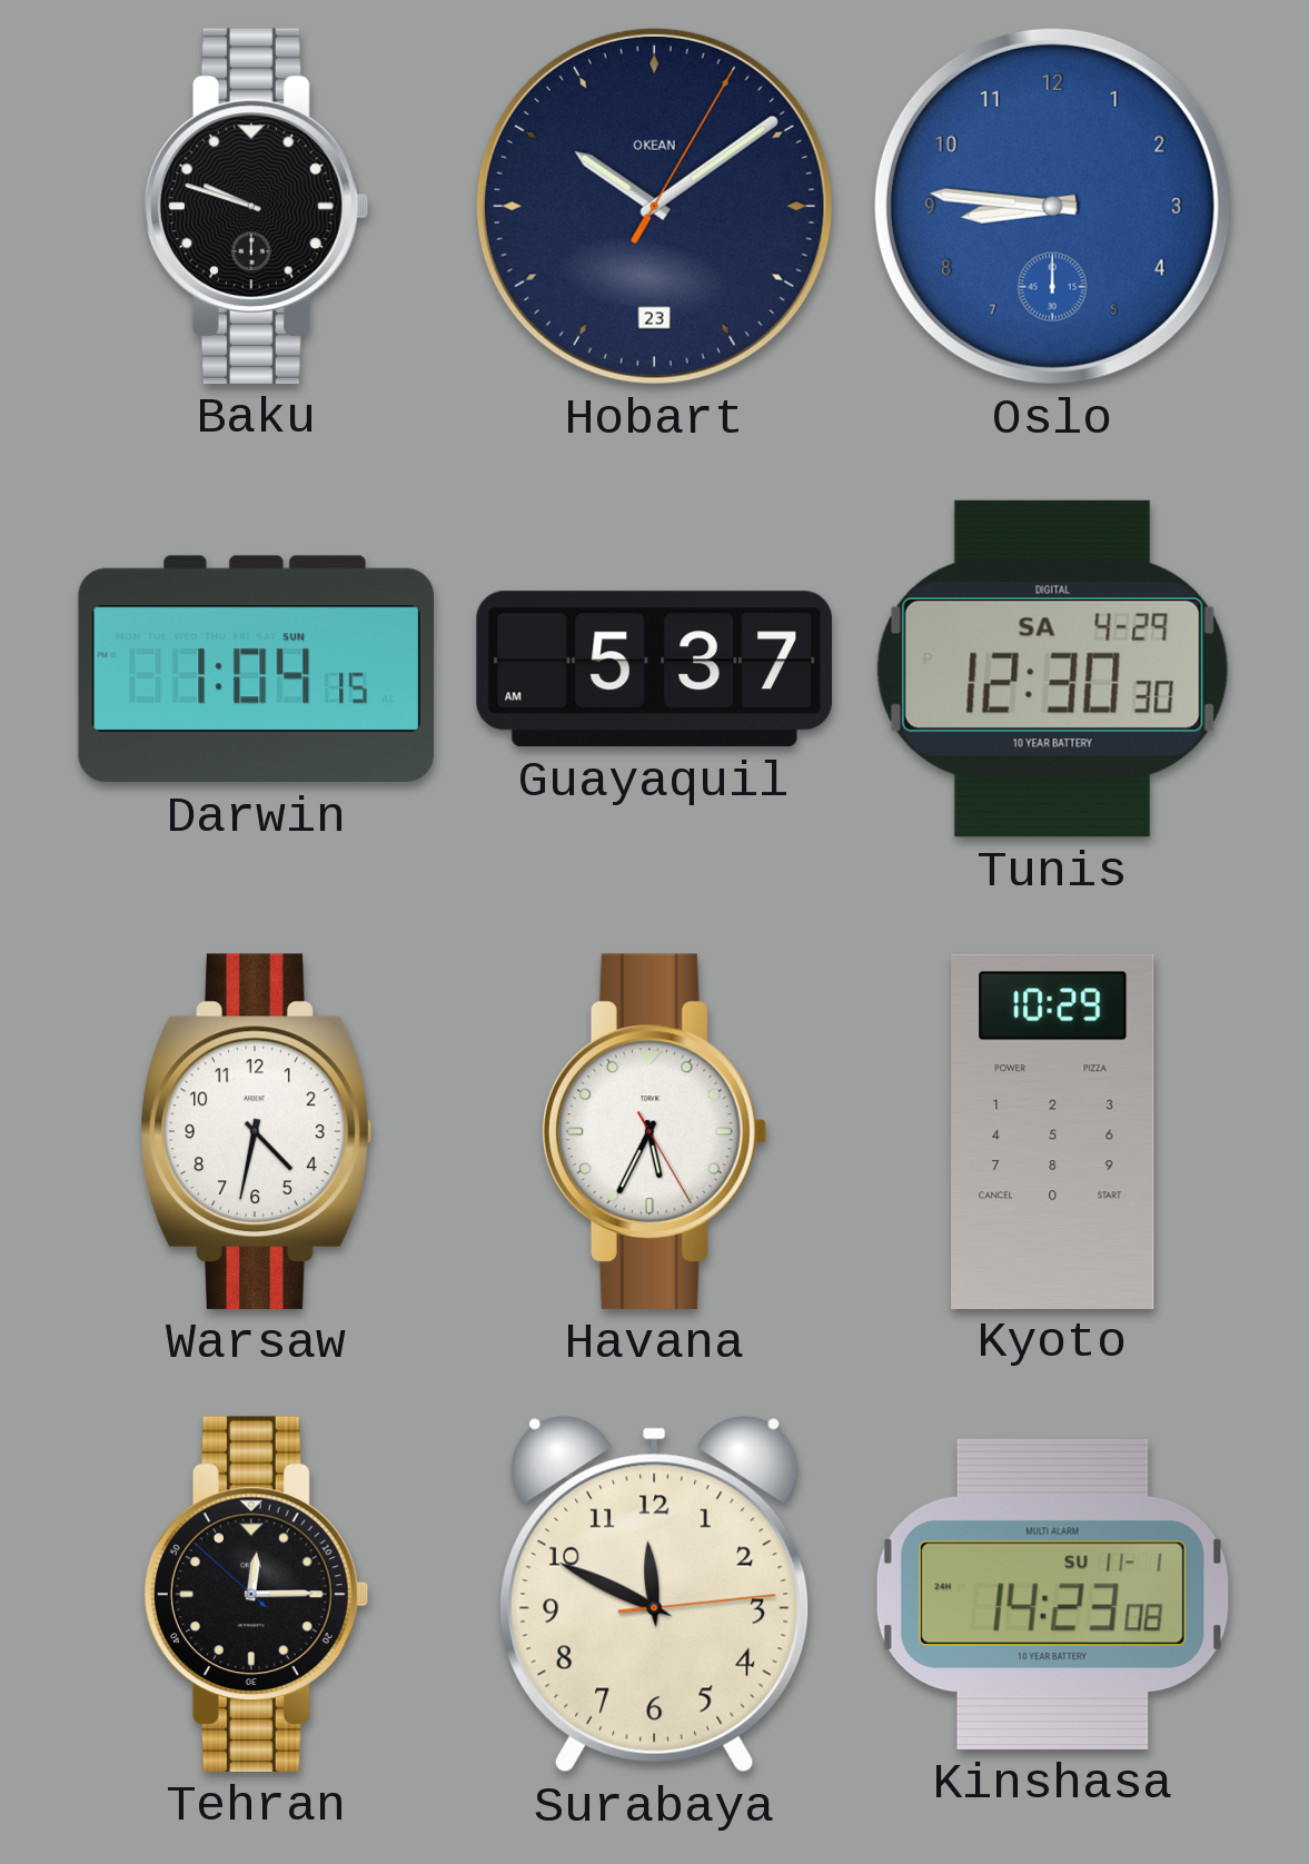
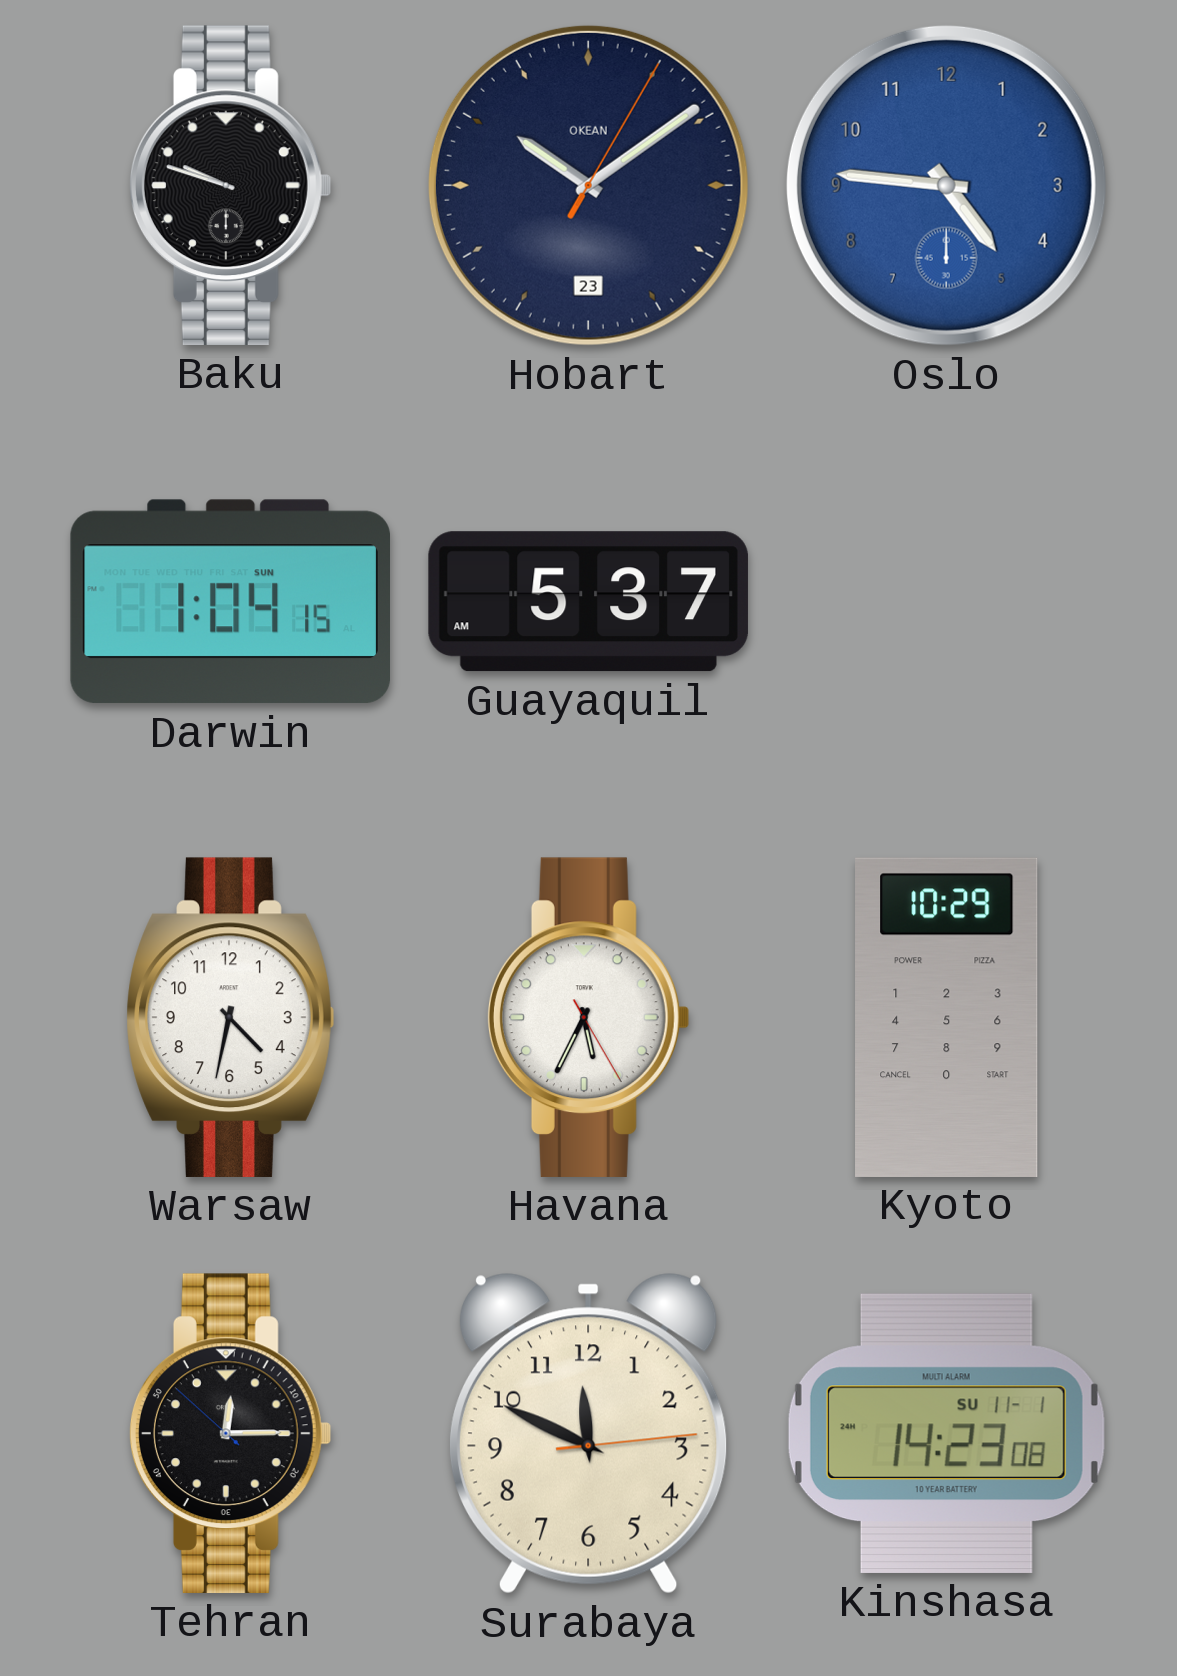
Oslo: 8:46 -> 4:46 (946, 185)
Tunis: 12:30 -> none (1052, 668)
